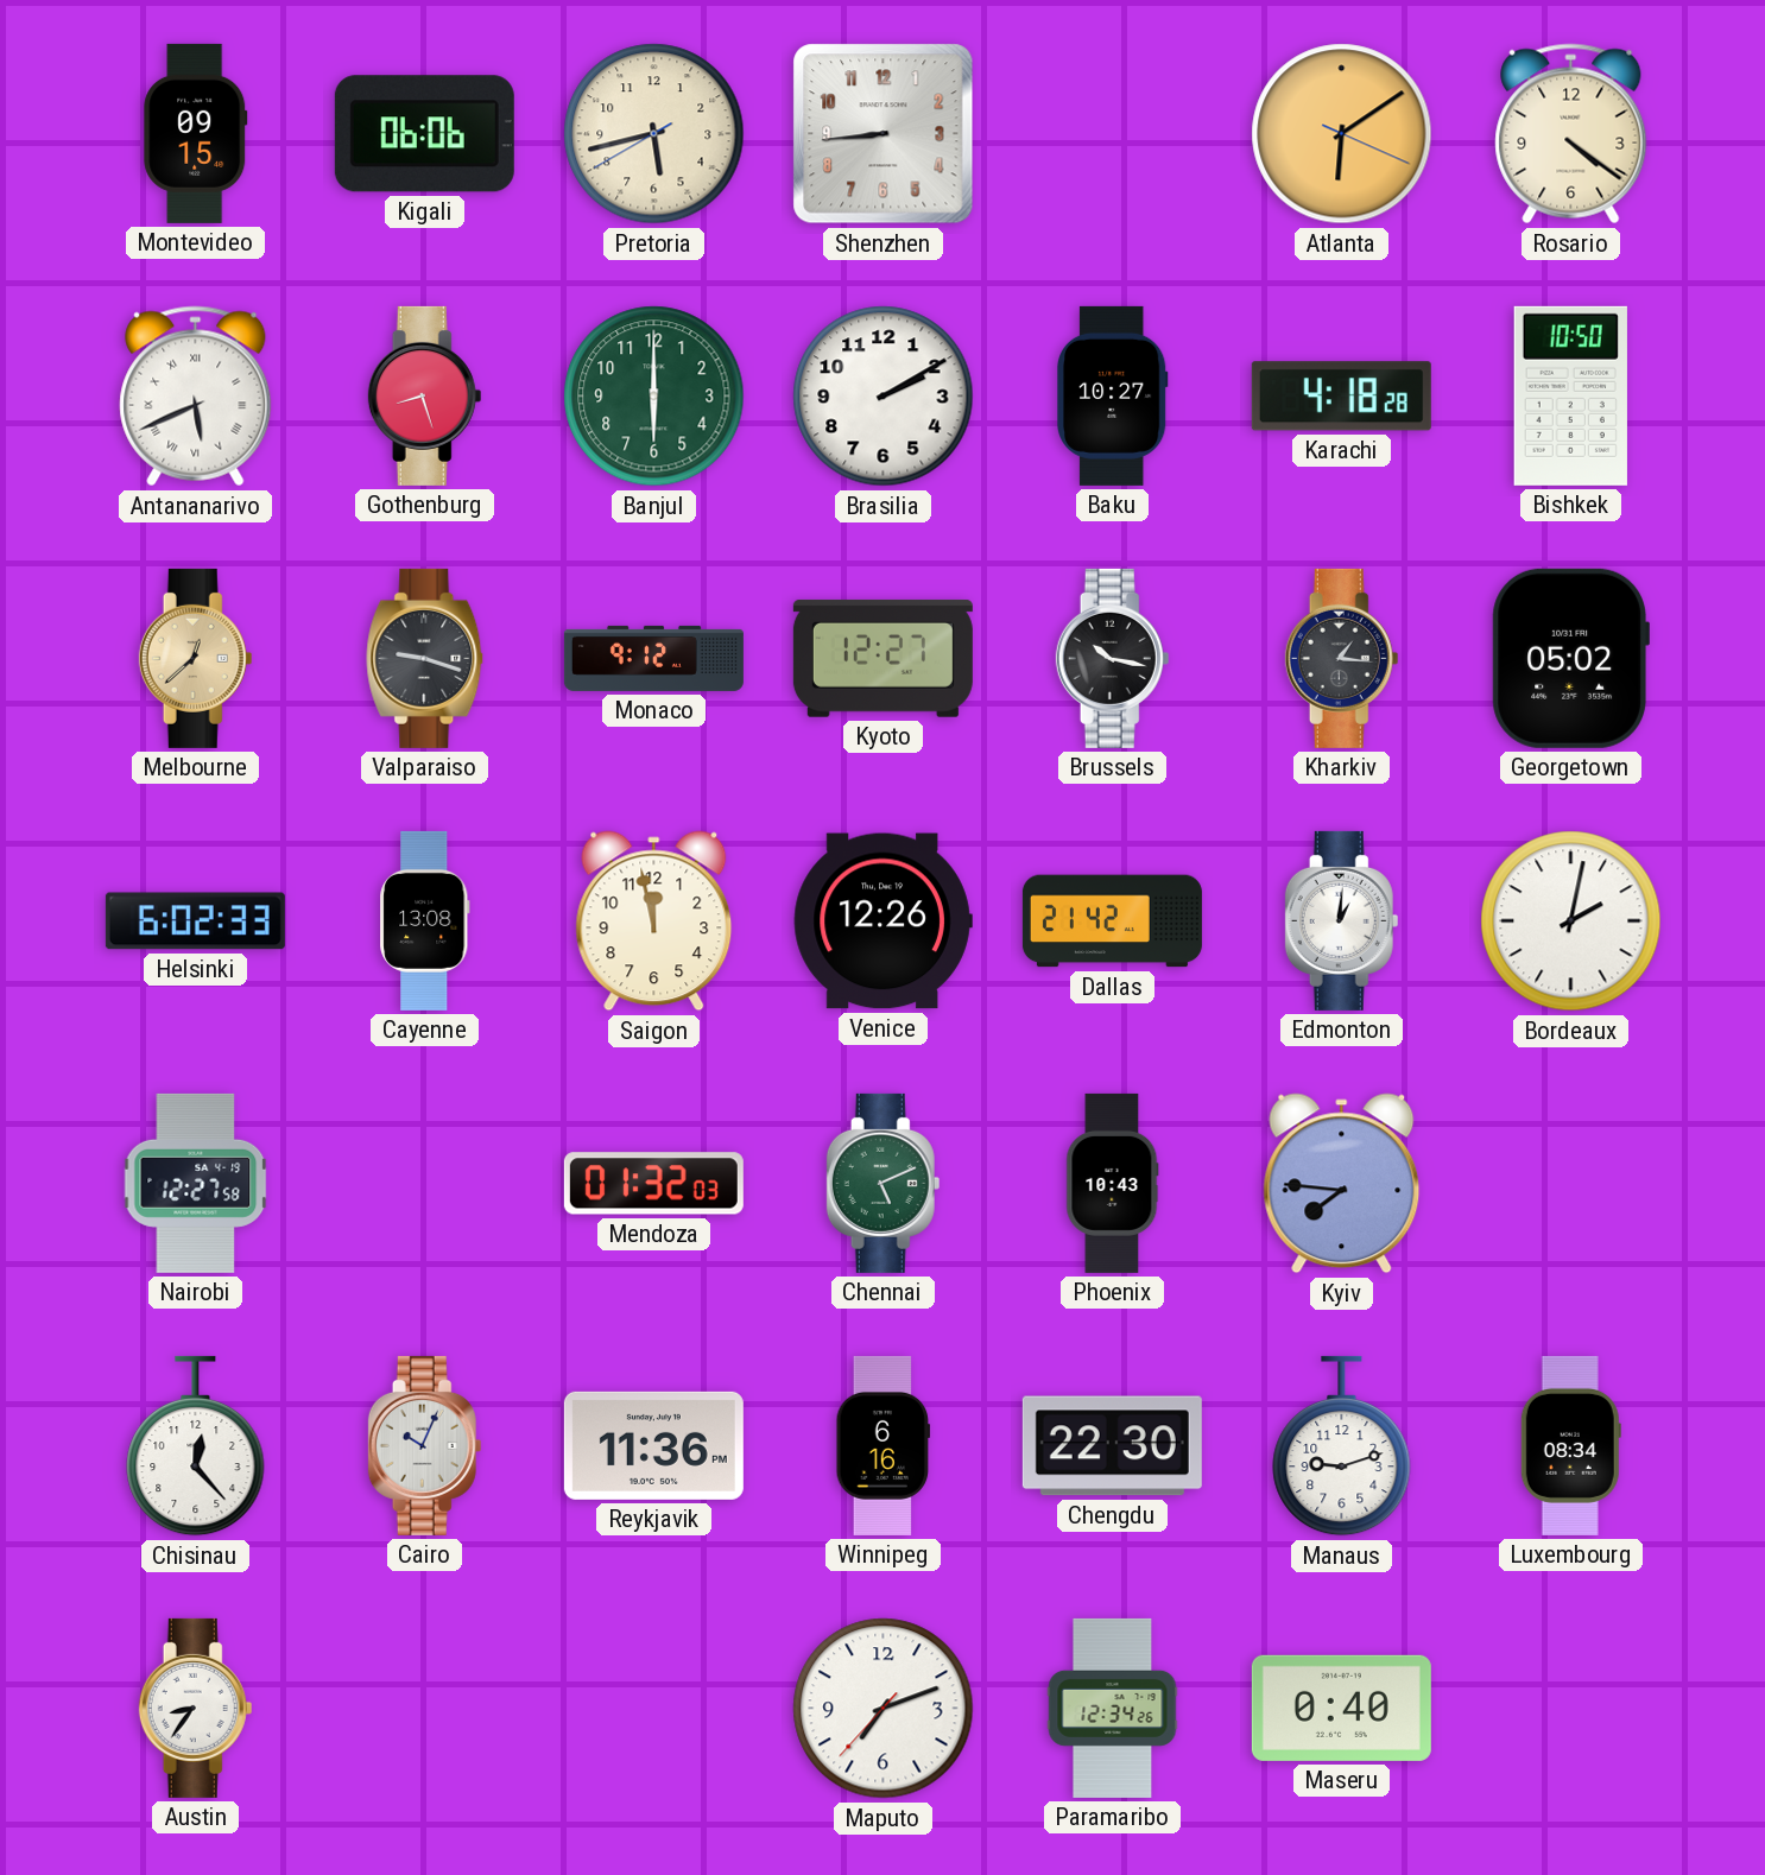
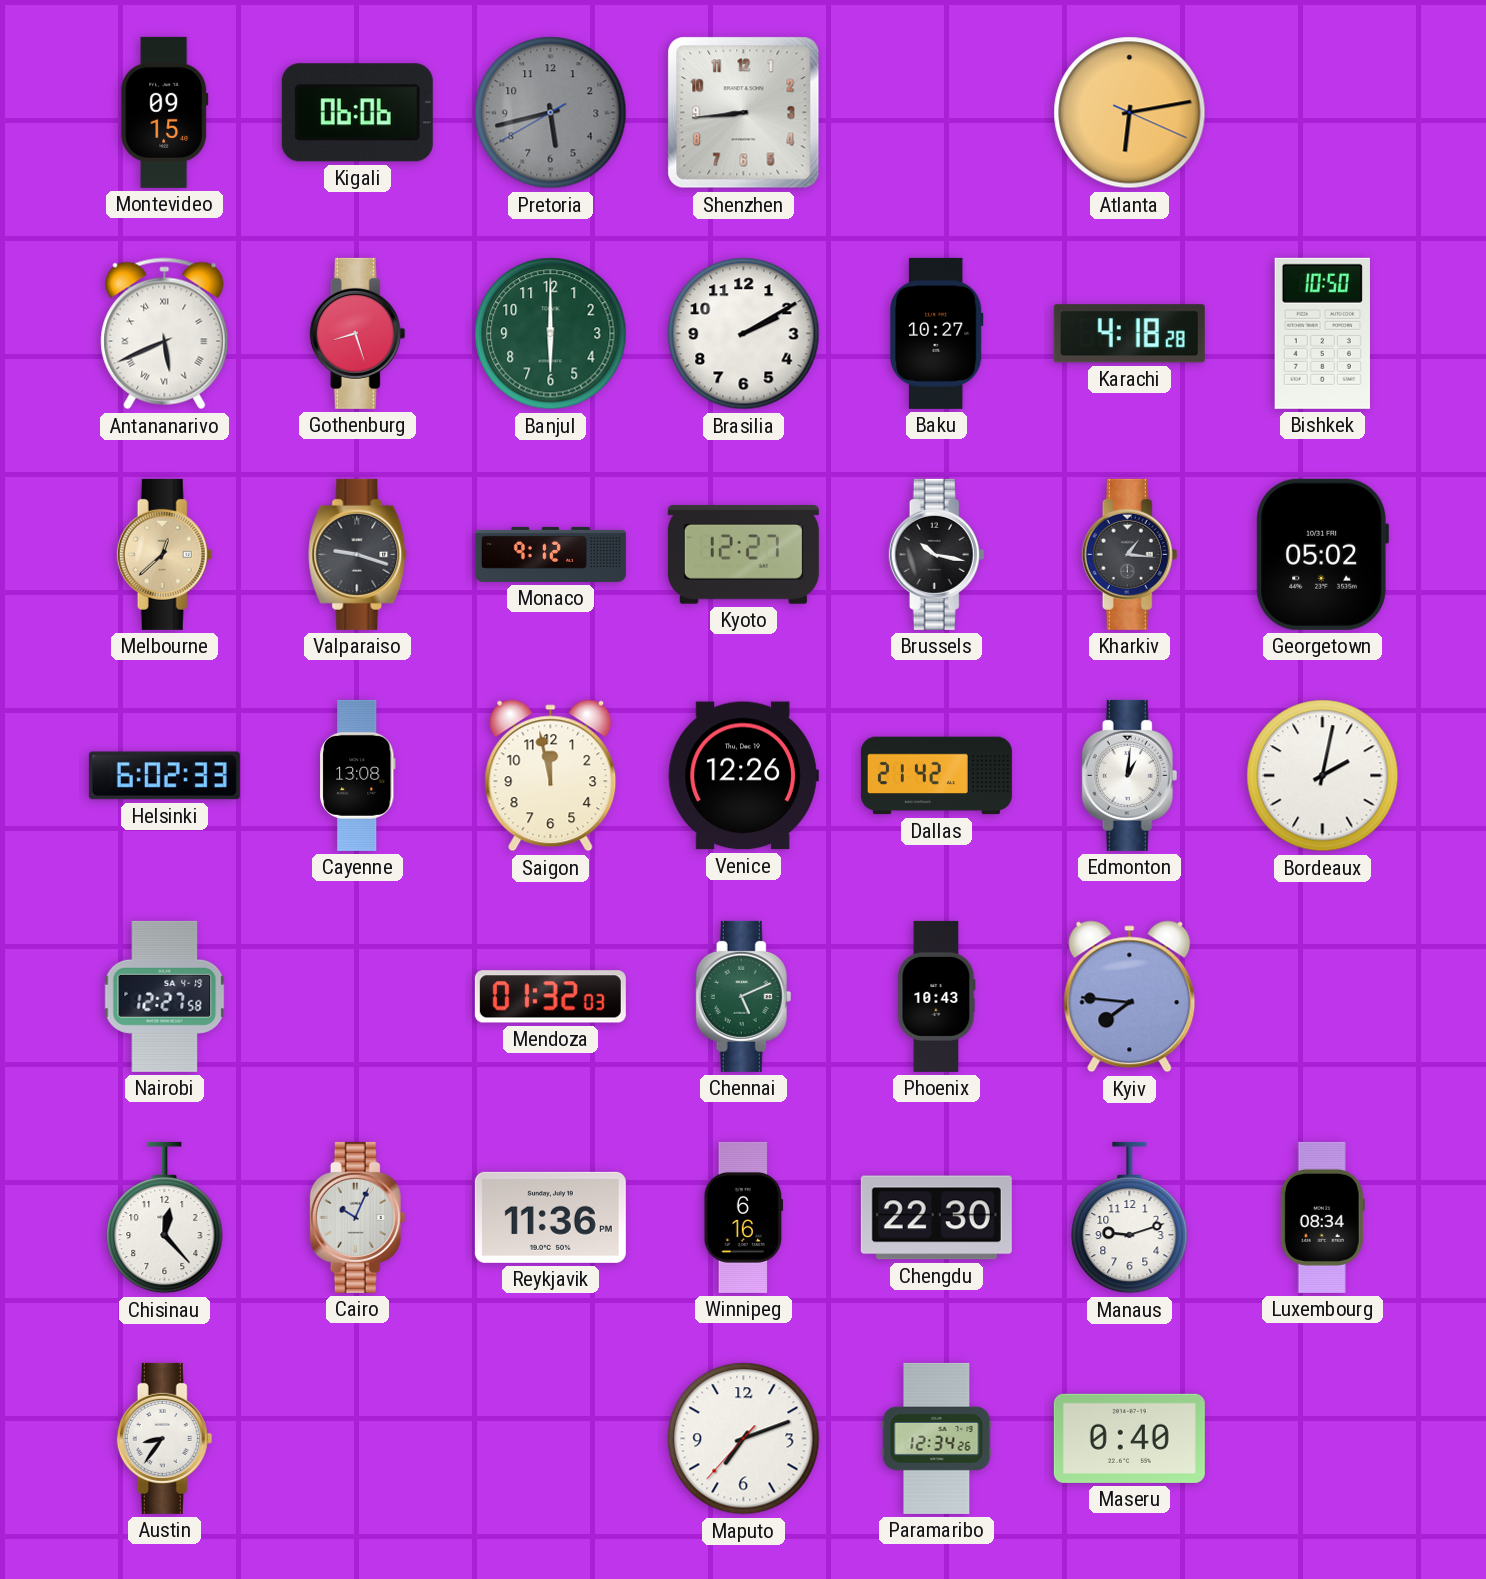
Pretoria dial: cream -> grey (551, 113)
Atlanta: 6:09 -> 6:13 (1130, 113)
Rosario: 4:21 -> none (1571, 134)
